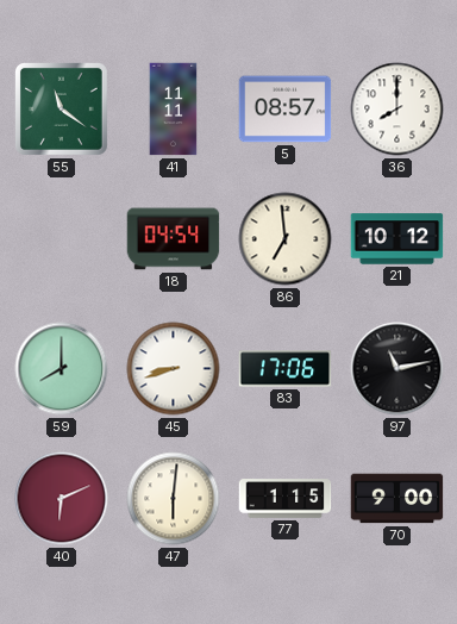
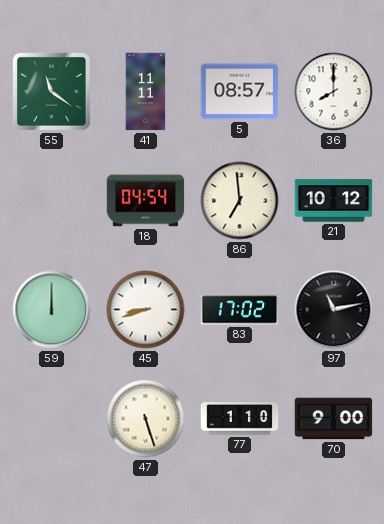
59: 8:00 -> 12:00 (52, 310)
83: 17:06 -> 17:02 (240, 310)
40: 6:11 -> none (62, 499)
47: 6:01 -> 5:27 (146, 419)
77: 1:15 -> 1:10 (240, 419)
